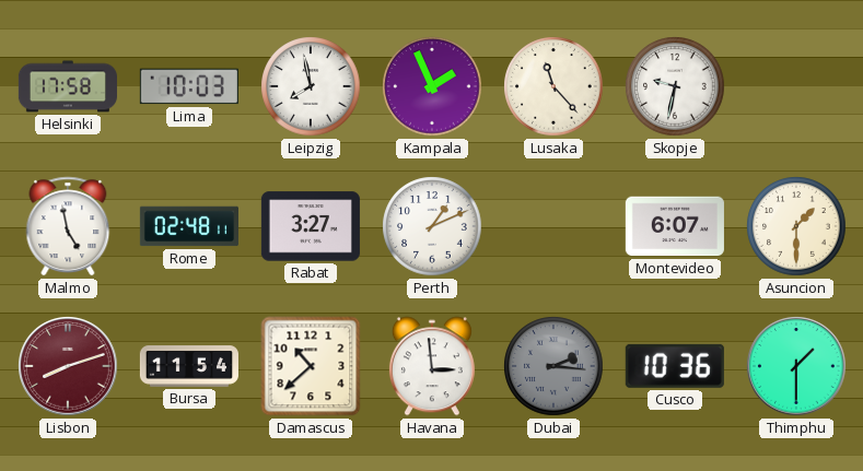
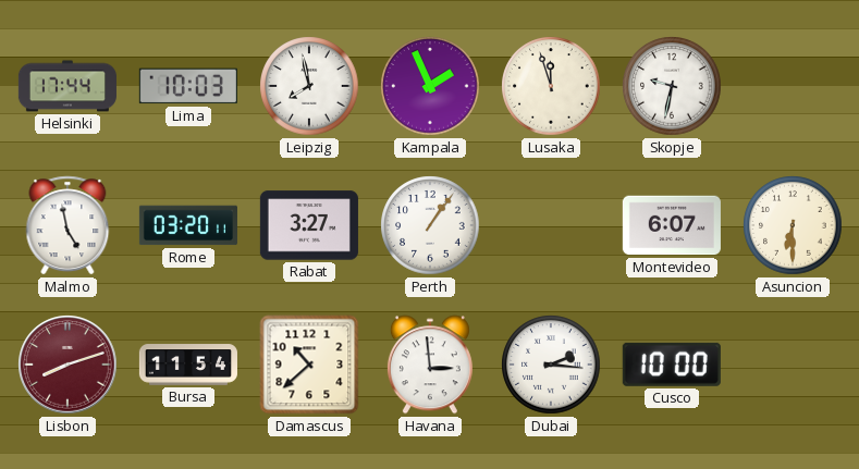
Helsinki: 17:58 -> 17:44 (68, 86)
Lusaka: 11:23 -> 11:57 (551, 86)
Rome: 02:48 -> 03:20 (188, 225)
Perth: 1:11 -> 1:06 (430, 225)
Asuncion: 1:30 -> 6:30 (793, 225)
Dubai dial: grey -> white (551, 365)
Cusco: 10:36 -> 10:00 (672, 365)
Thimphu: 1:30 -> none (796, 366)
